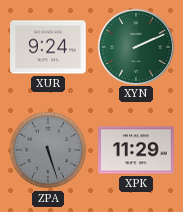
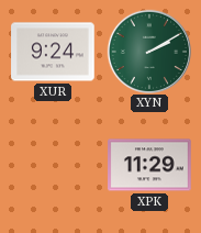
XYN: 2:11 -> 2:10 (148, 51)
ZPA: 5:27 -> none (48, 150)
